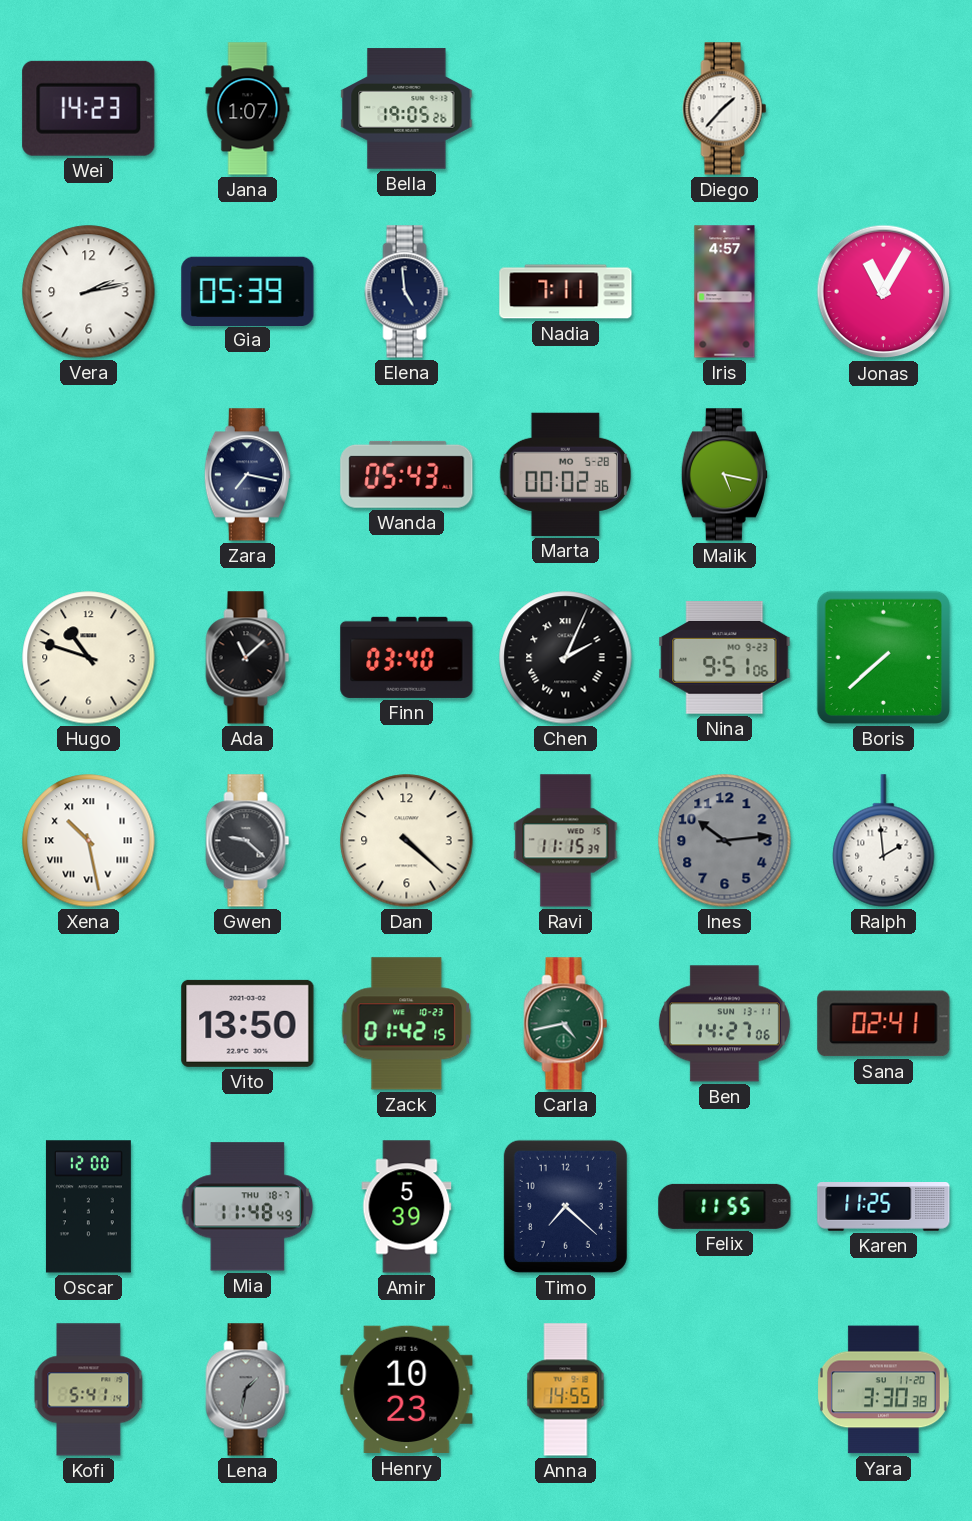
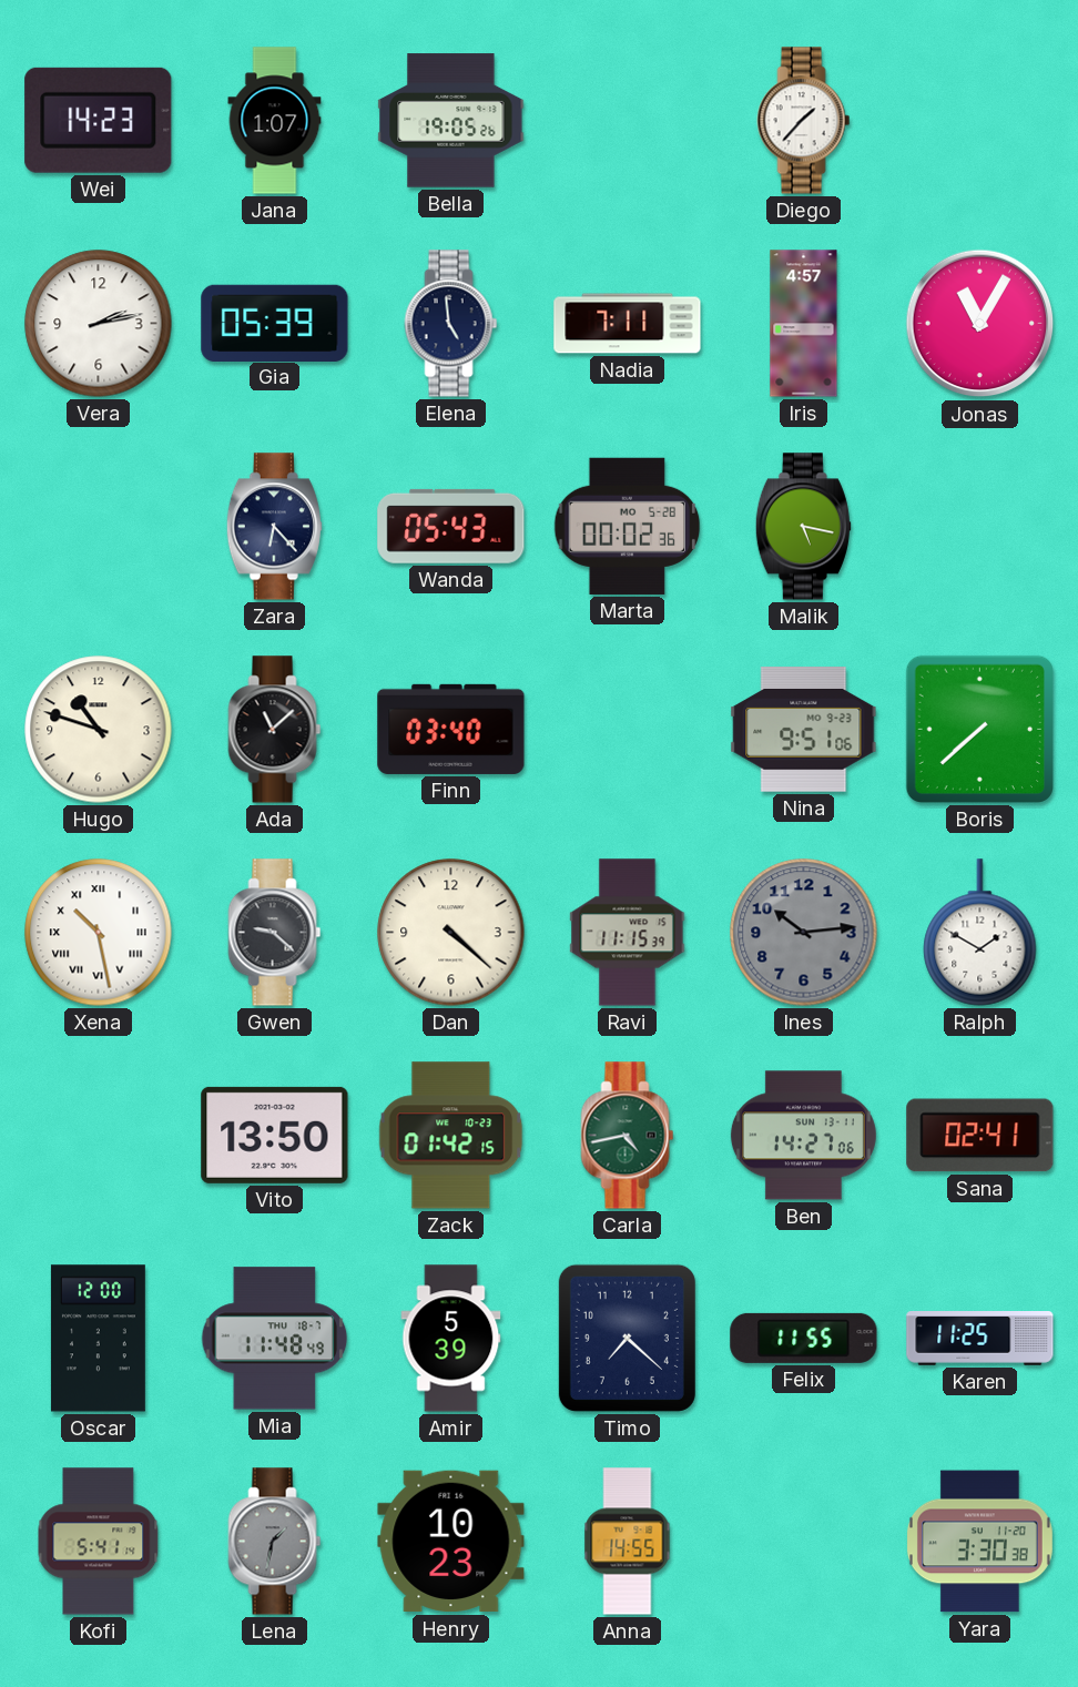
Zara: 7:17 -> 6:23 (274, 527)
Chen: 2:04 -> none (566, 658)
Ralph: 1:59 -> 1:50 (980, 933)
